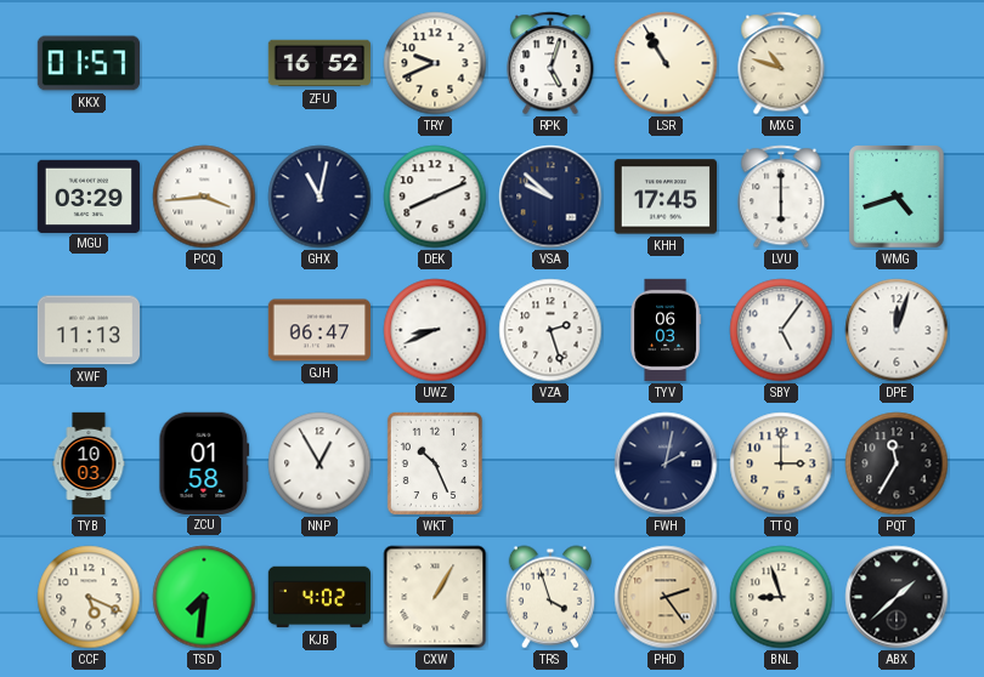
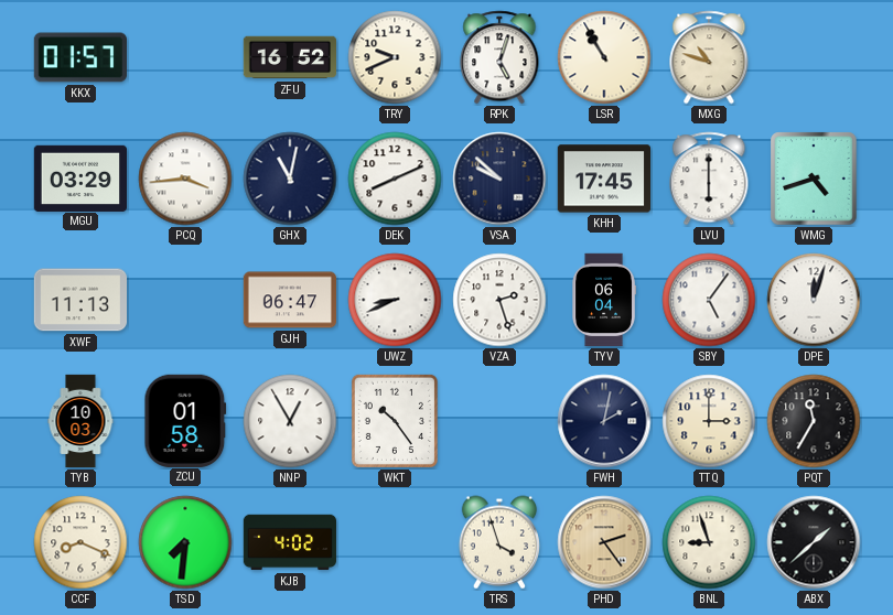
TYV: 06:03 -> 06:04 (604, 300)
WKT: 10:26 -> 10:24 (395, 421)
CCF: 5:19 -> 8:19 (80, 542)
CXW: 1:05 -> none (435, 597)
